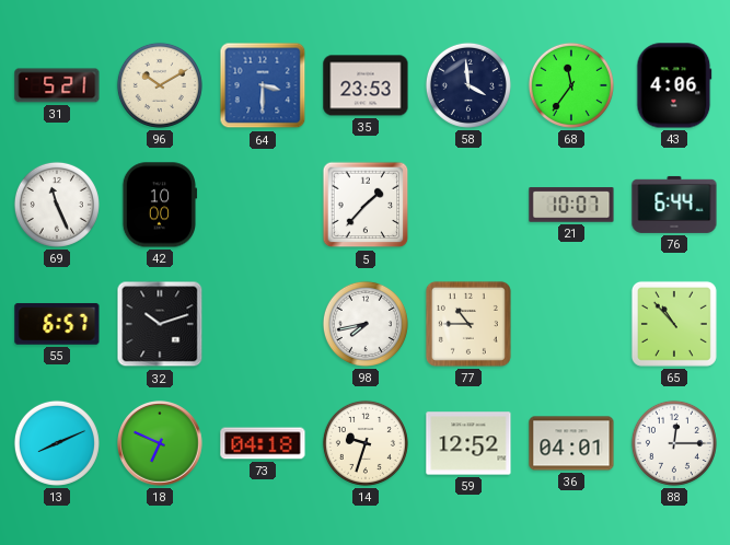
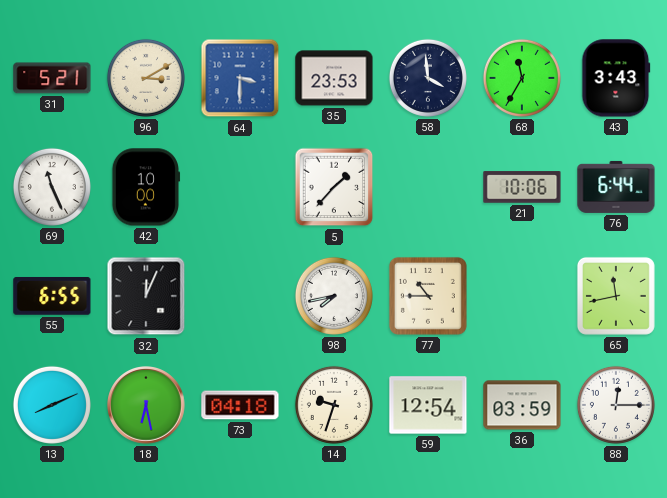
96: 10:10 -> 3:10 (146, 78)
68: 11:36 -> 11:35 (522, 78)
43: 4:06 -> 3:43 (616, 78)
21: 10:07 -> 10:06 (522, 187)
55: 6:57 -> 6:55 (52, 296)
32: 10:12 -> 12:04 (146, 296)
65: 10:53 -> 11:43 (616, 296)
18: 6:49 -> 6:28 (146, 405)
59: 12:52 -> 12:54 (428, 405)
36: 04:01 -> 03:59 (522, 405)
